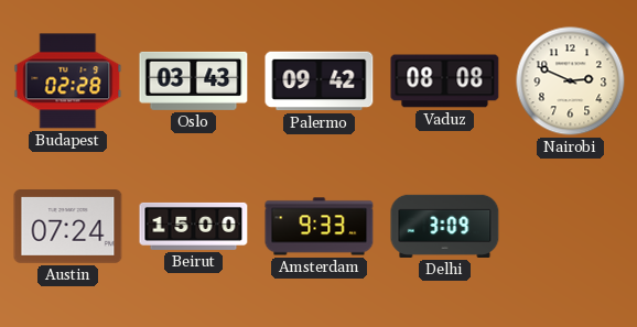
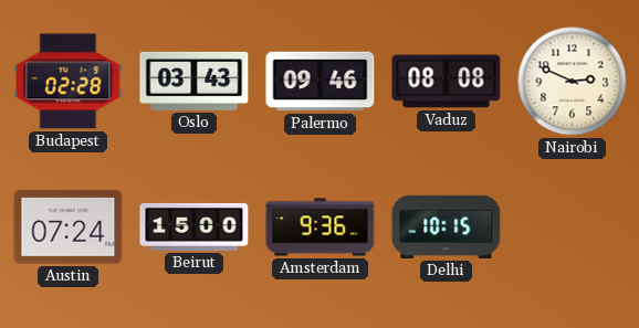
Palermo: 09:42 -> 09:46 (321, 82)
Amsterdam: 9:33 -> 9:36 (321, 228)
Delhi: 3:09 -> 10:15 (447, 226)
